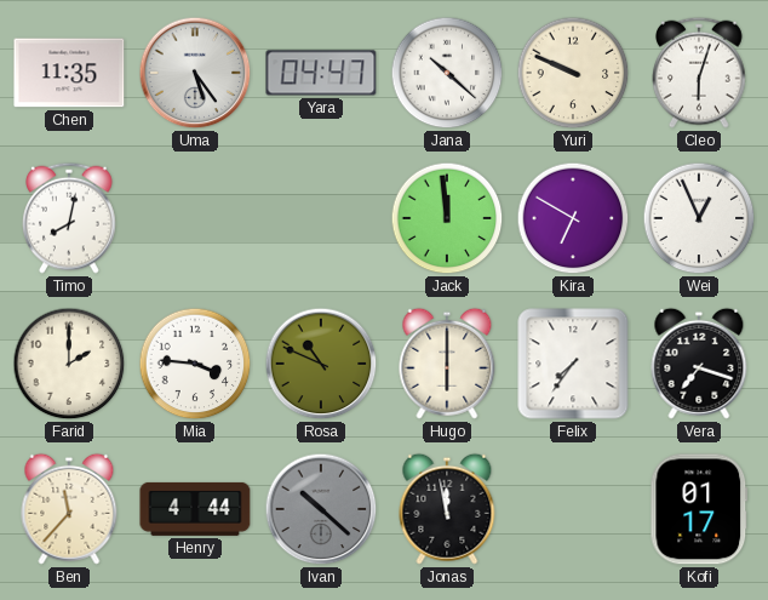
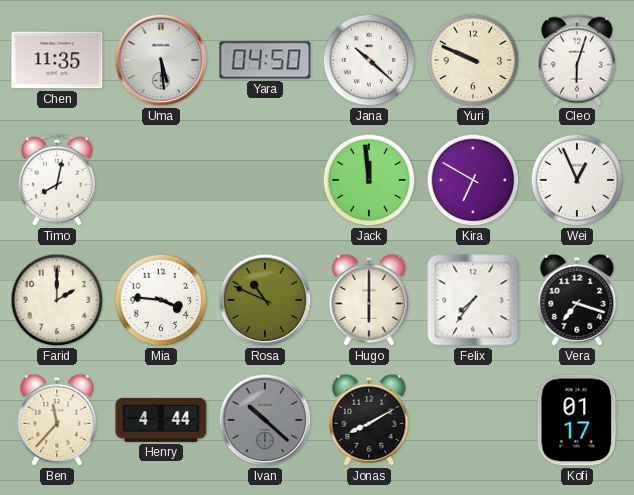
Uma: 5:24 -> 5:29 (161, 60)
Yara: 04:47 -> 04:50 (265, 60)
Jonas: 11:58 -> 8:10 (369, 420)
